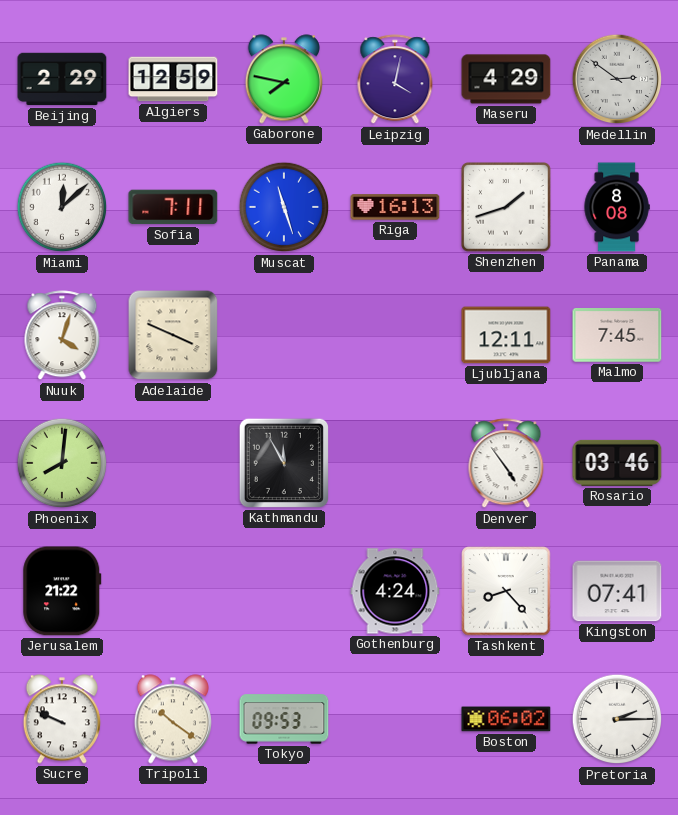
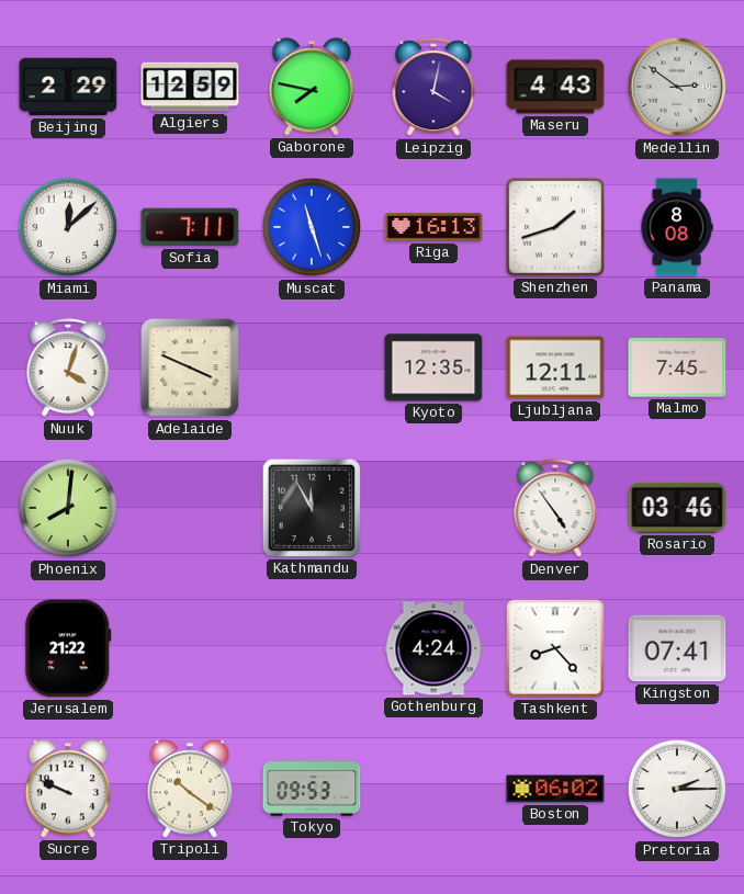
Maseru: 4:29 -> 4:43 (555, 87)
Kyoto: none -> 12:35 (433, 367)
